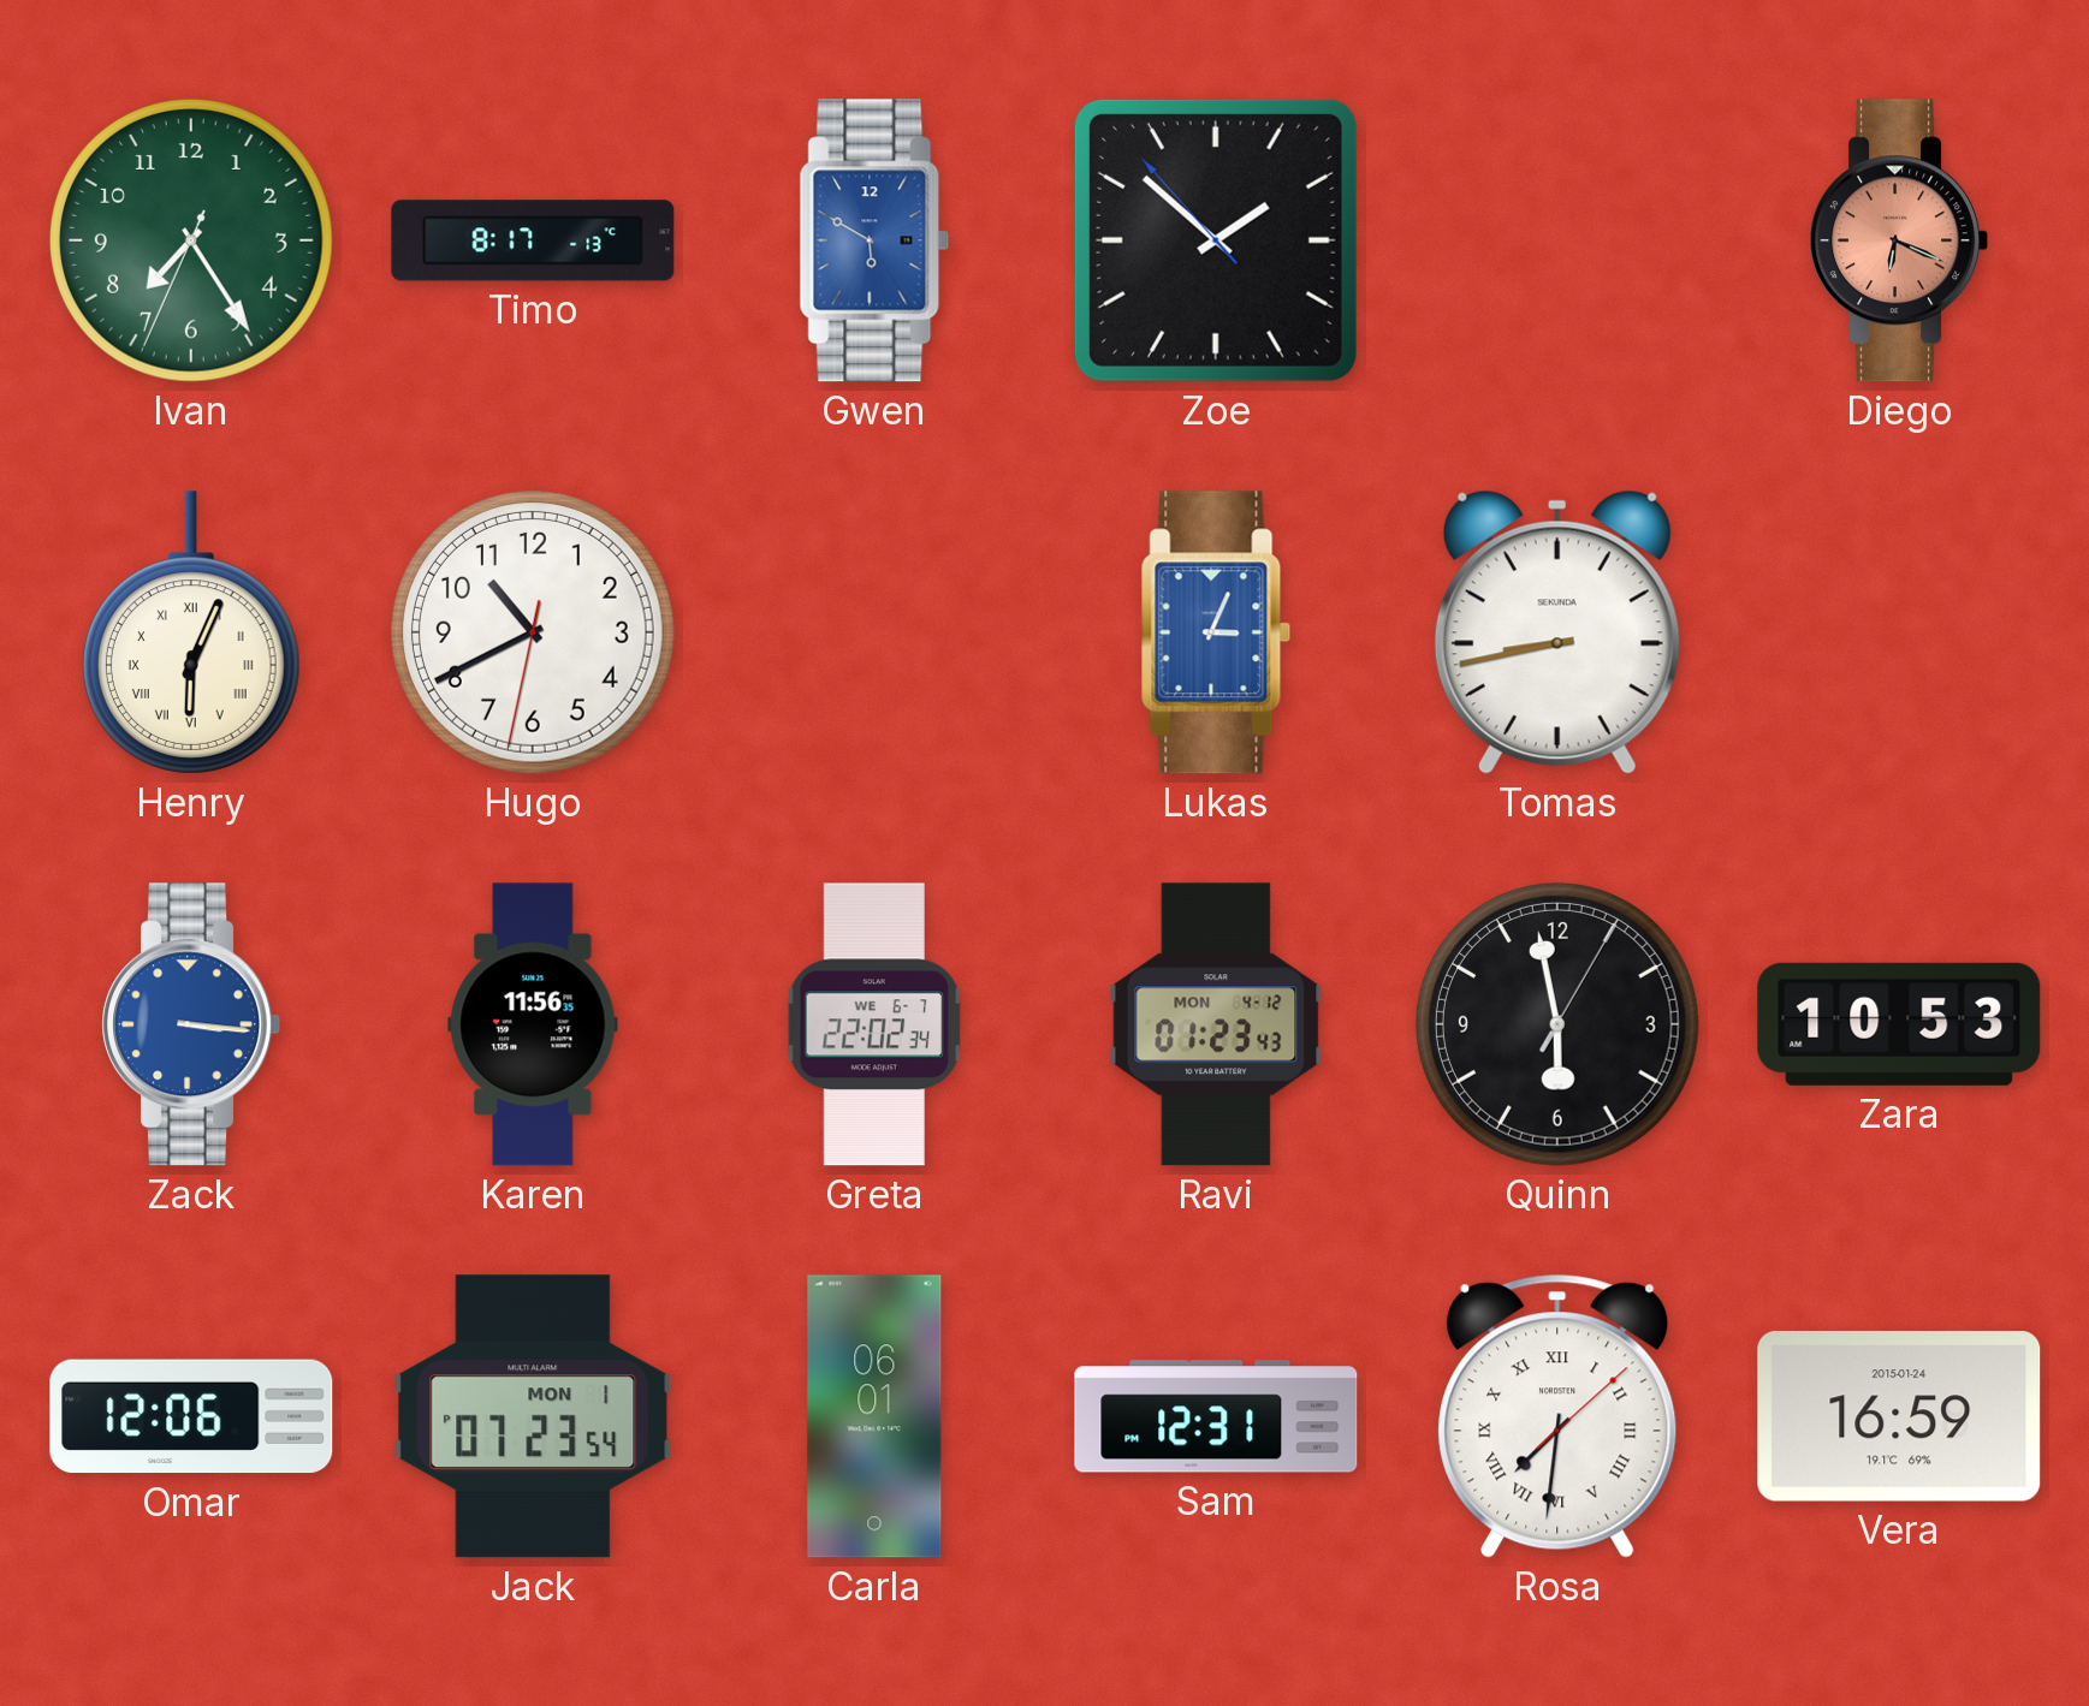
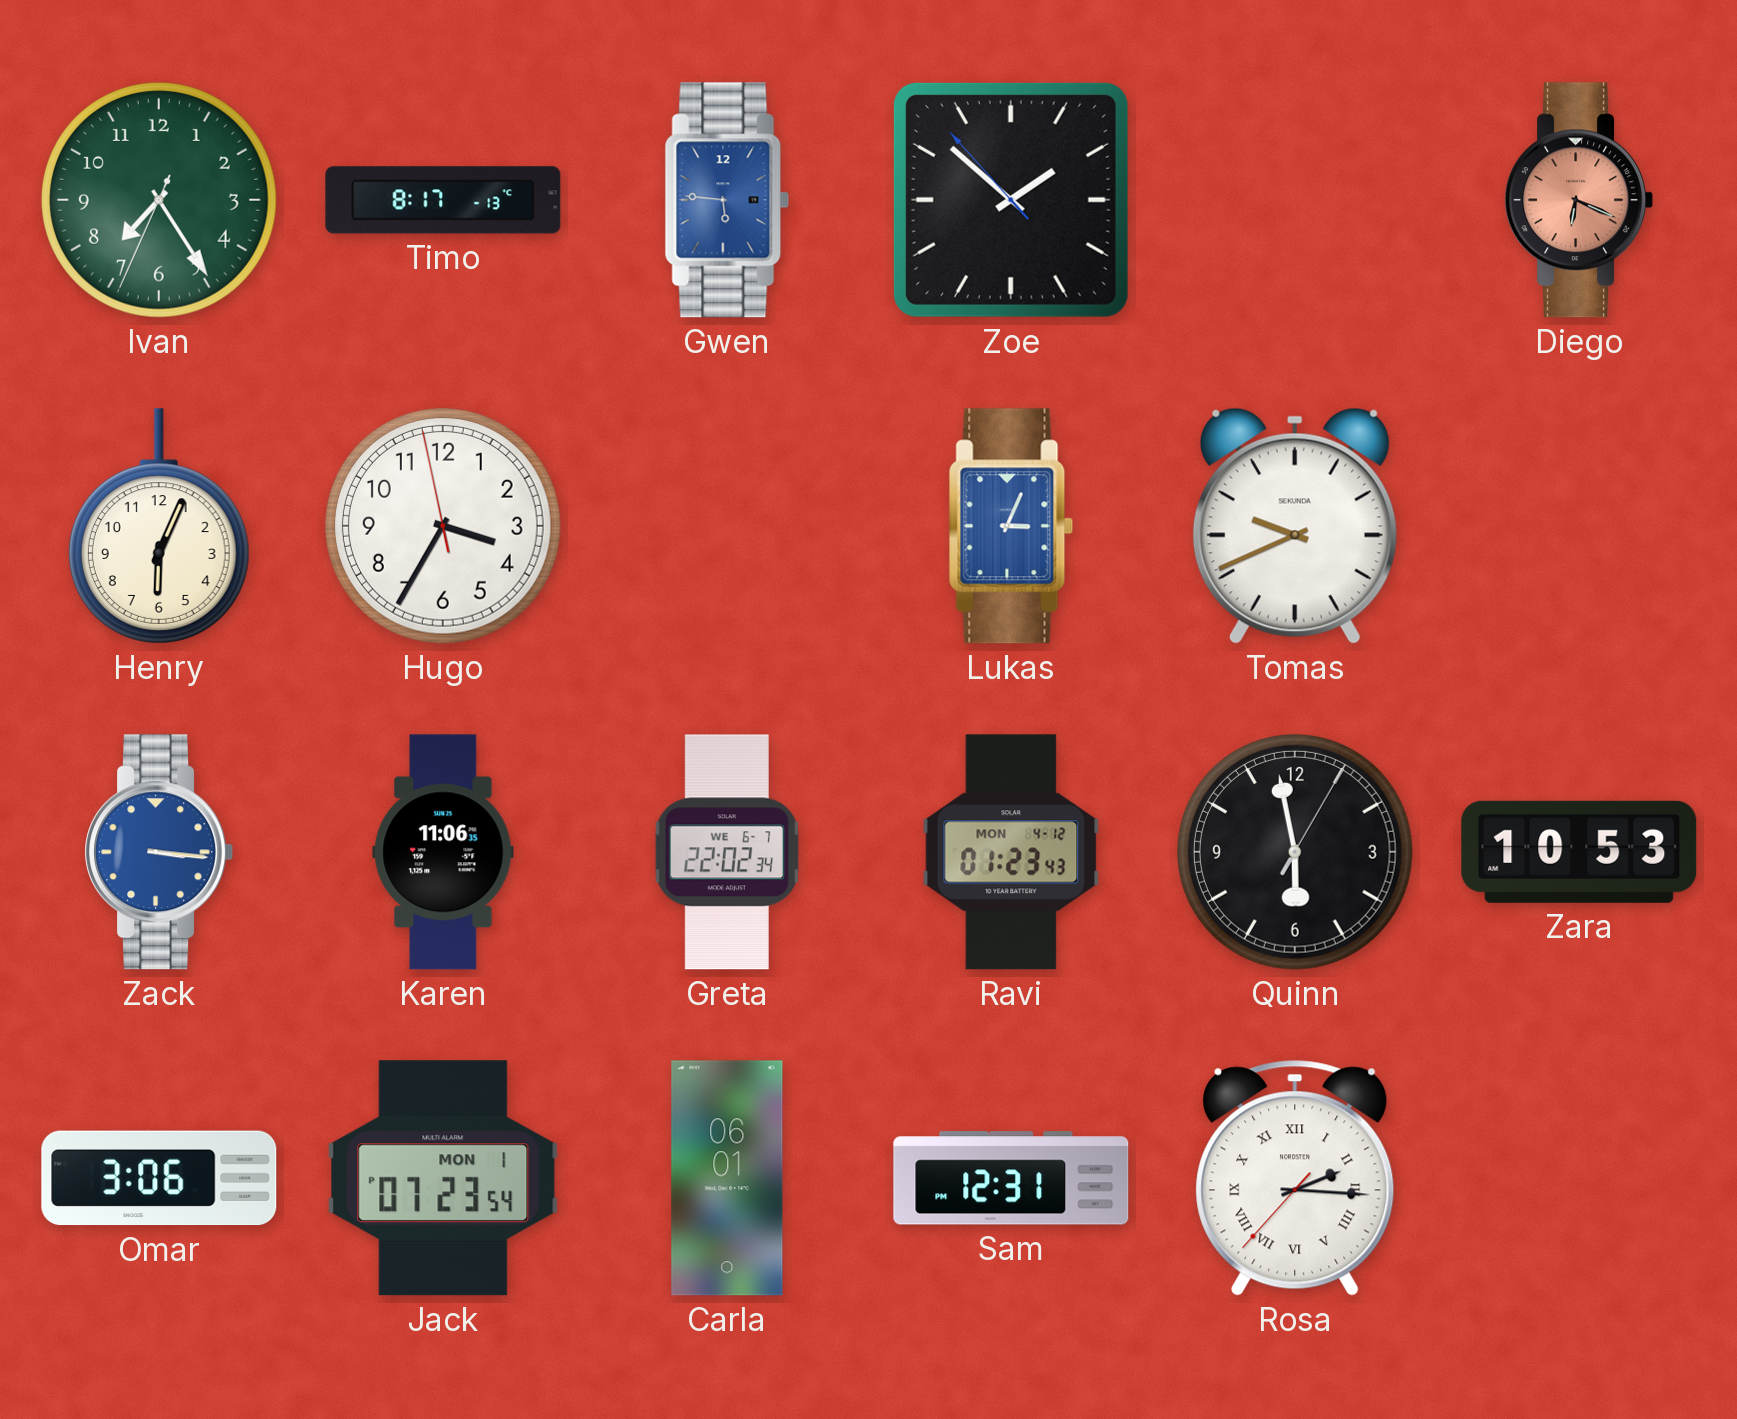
Gwen: 5:50 -> 5:46 (727, 200)
Henry numerals: Roman -> Arabic (159, 526)
Hugo: 10:40 -> 3:34 (443, 526)
Tomas: 8:43 -> 9:41 (1295, 526)
Karen: 11:56 -> 11:06 (443, 852)
Omar: 12:06 -> 3:06 (159, 1178)
Rosa: 7:31 -> 2:15 (1295, 1178)
Vera: 16:59 -> none (1899, 1416)
